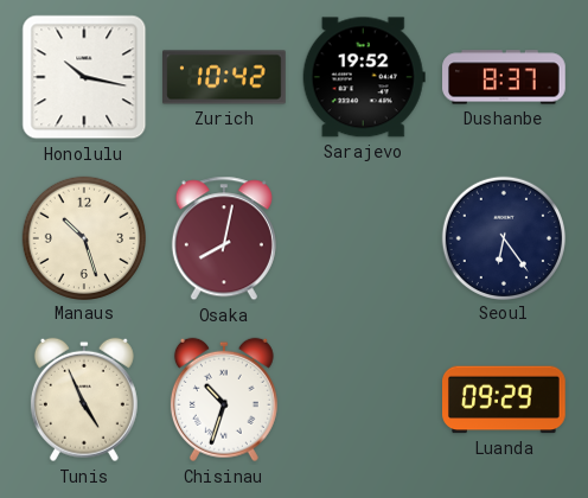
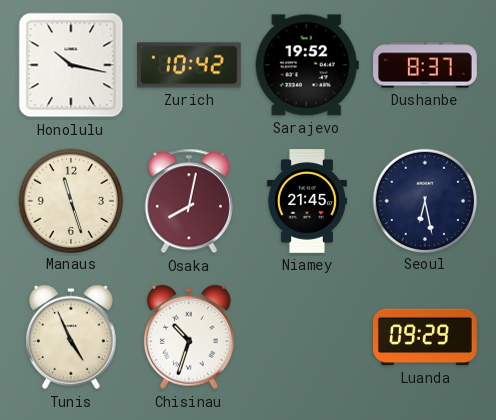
Manaus: 10:27 -> 11:27 (70, 200)
Niamey: none -> 21:45 (307, 201)
Seoul: 6:24 -> 6:28 (424, 200)
